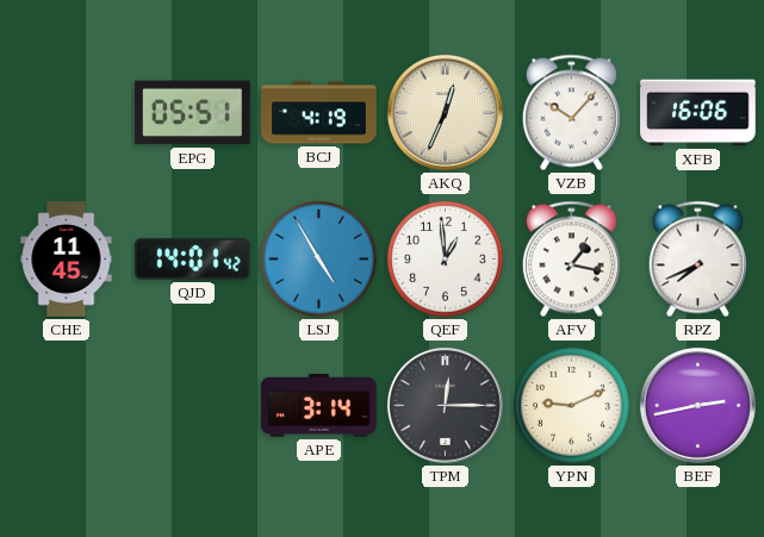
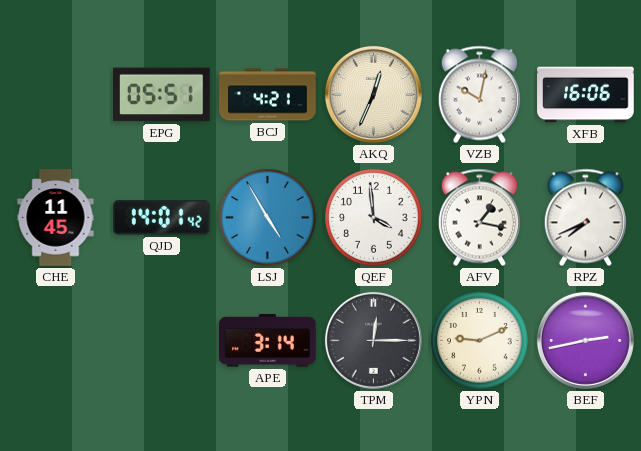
BCJ: 4:19 -> 4:21 (268, 95)
VZB: 10:07 -> 10:02 (479, 95)
QEF: 12:59 -> 3:59 (374, 218)
